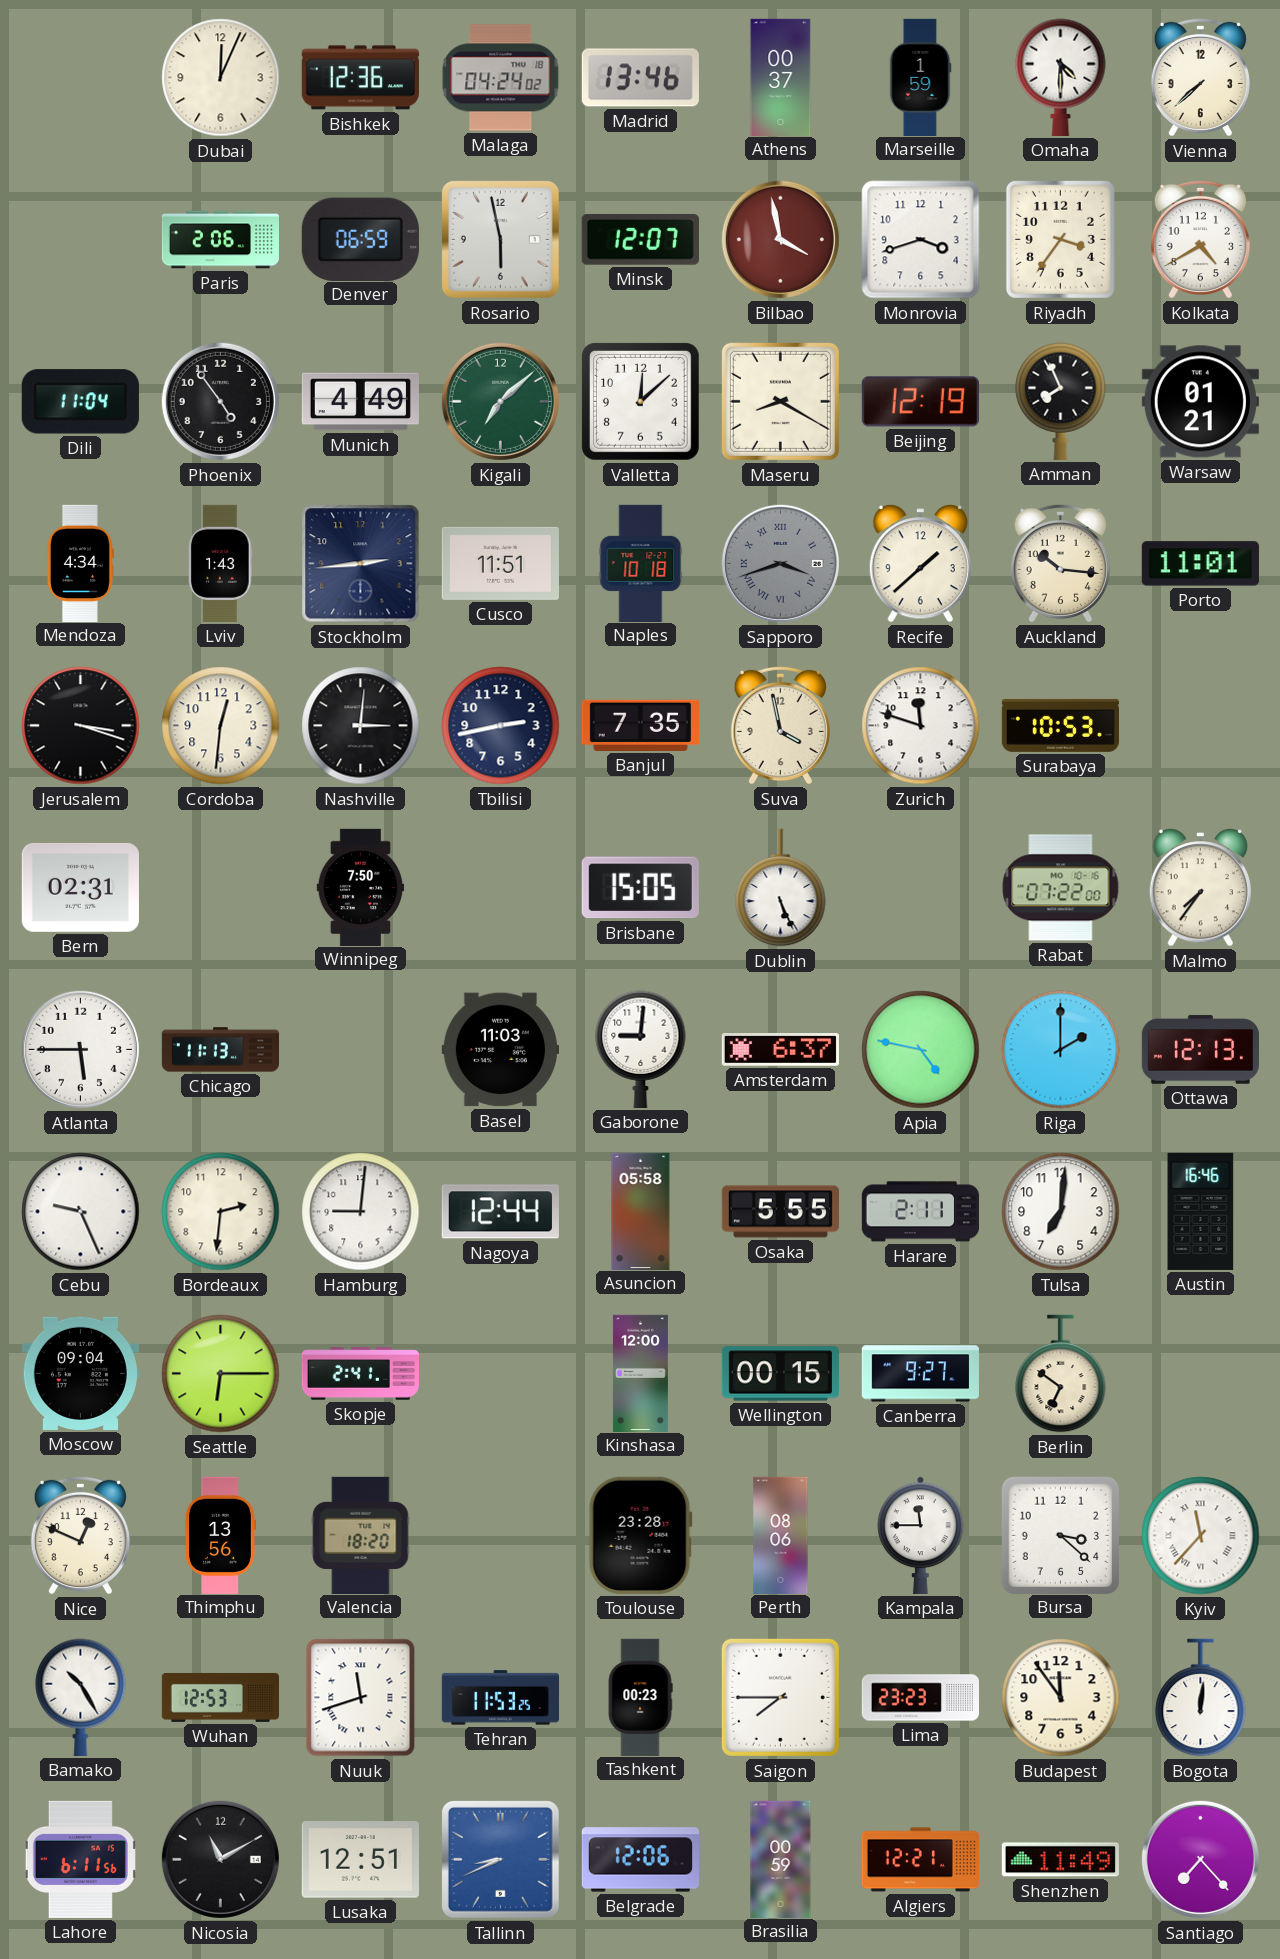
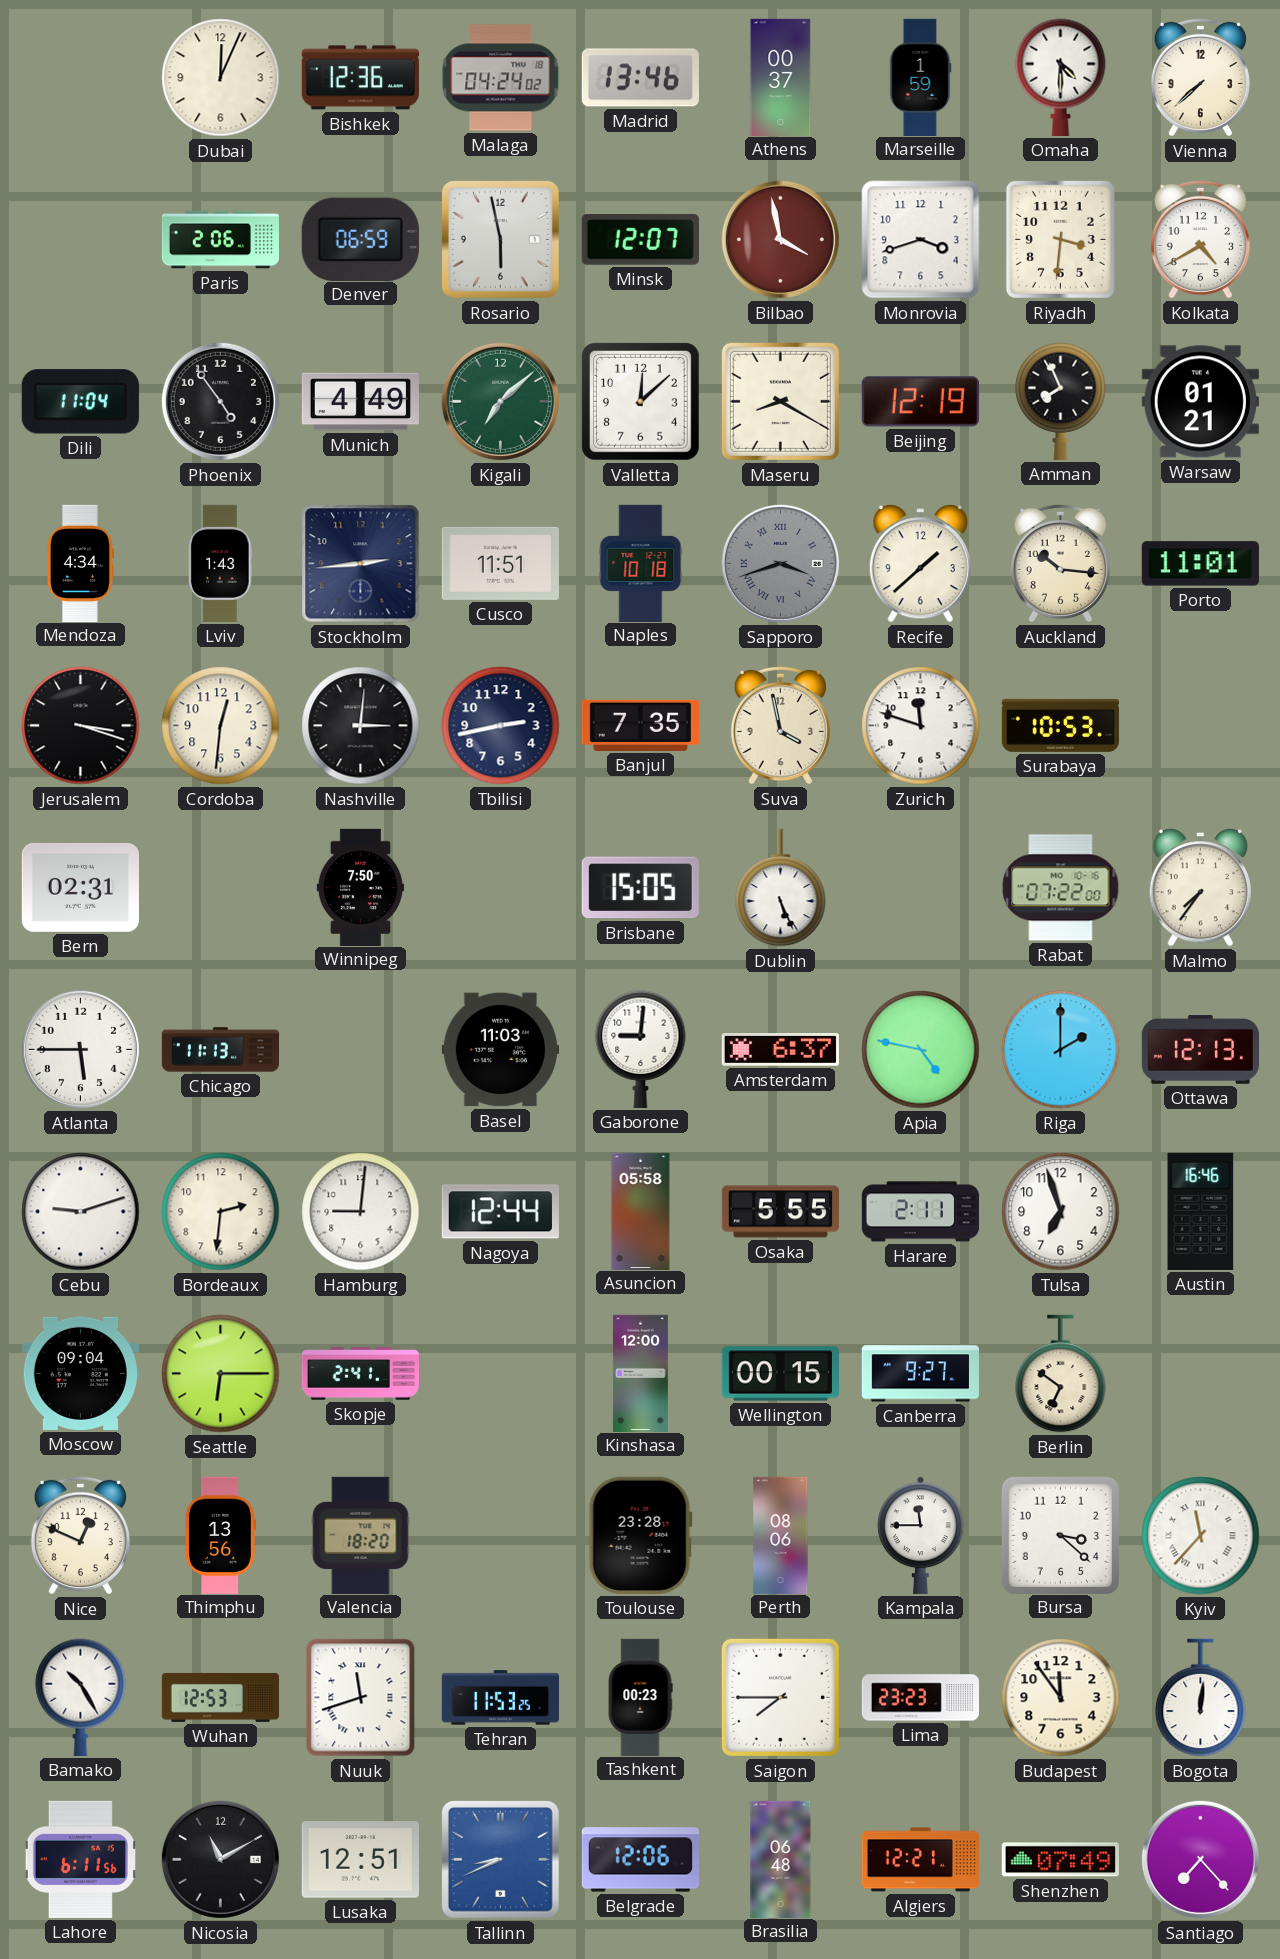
Riyadh: 3:36 -> 3:31 (1060, 239)
Cebu: 9:26 -> 9:12 (81, 1212)
Tulsa: 7:01 -> 6:57 (1061, 1212)
Brasilia: 00:59 -> 06:48 (781, 1859)
Shenzhen: 11:49 -> 07:49 (1060, 1860)
